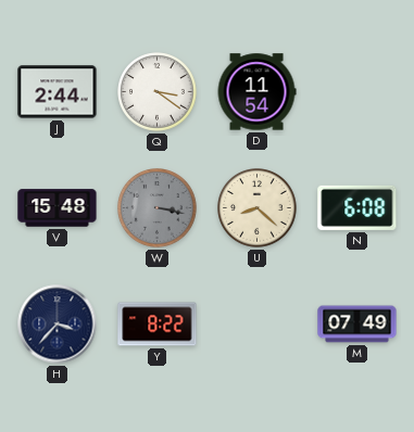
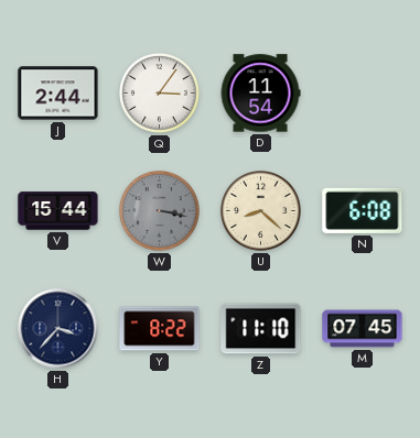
Q: 3:21 -> 3:06 (160, 94)
V: 15:48 -> 15:44 (58, 211)
Z: none -> 11:10 (261, 329)
M: 07:49 -> 07:45 (363, 329)
